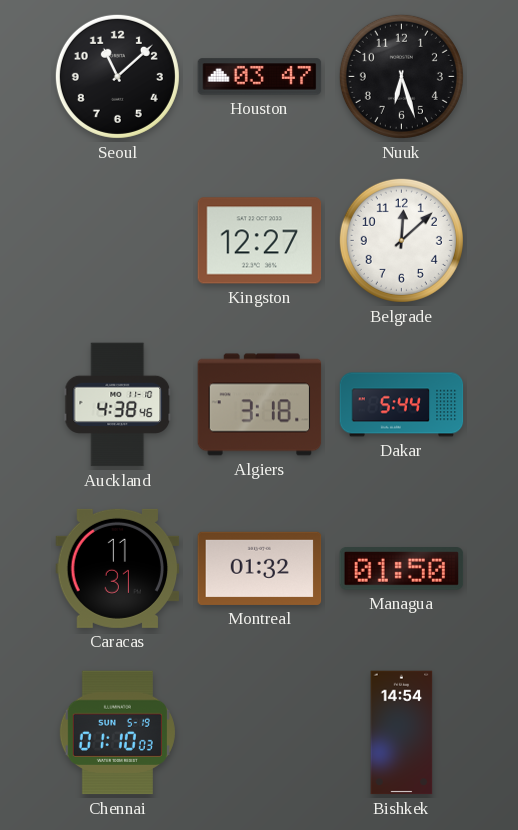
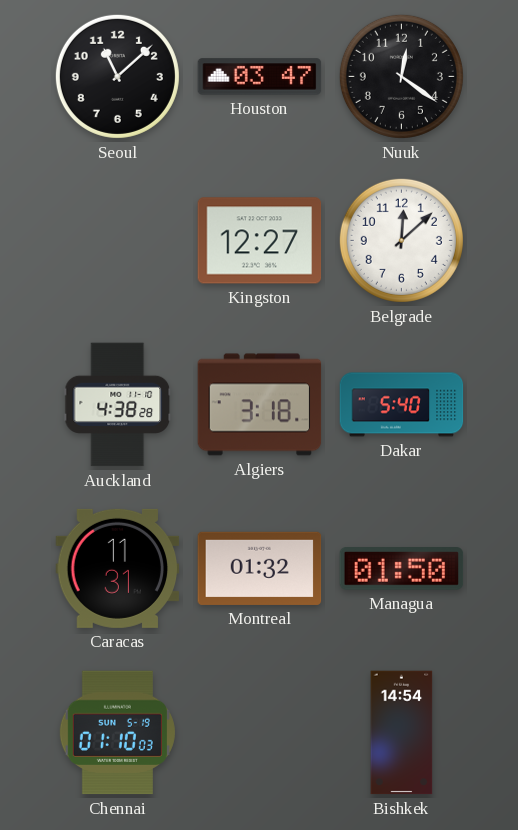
Nuuk: 6:27 -> 12:21 (401, 76)
Auckland: 4:38:46 -> 4:38:28 (118, 405)
Dakar: 5:44 -> 5:40 (402, 405)
